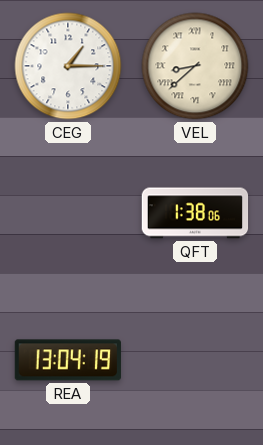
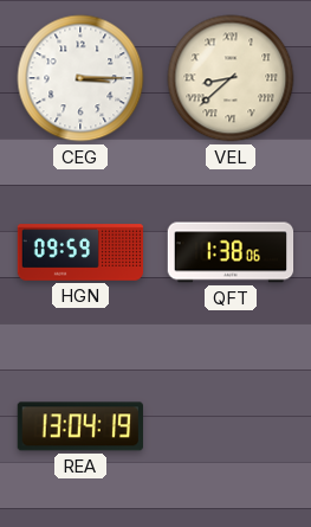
CEG: 1:15 -> 3:15 (80, 78)
HGN: none -> 09:59 (80, 252)
